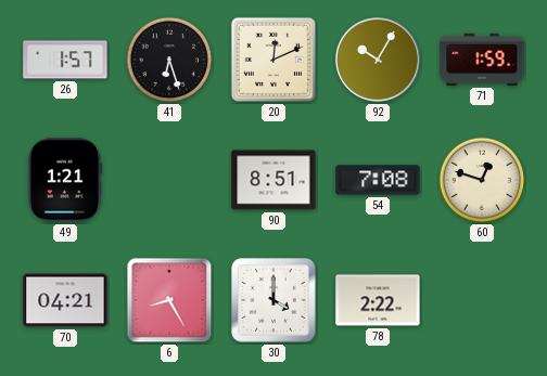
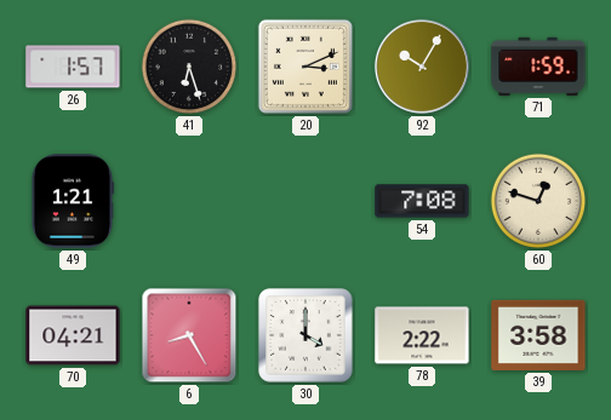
20: 12:11 -> 3:11 (305, 67)
90: 8:51 -> none (273, 180)
39: none -> 3:58 (538, 335)
